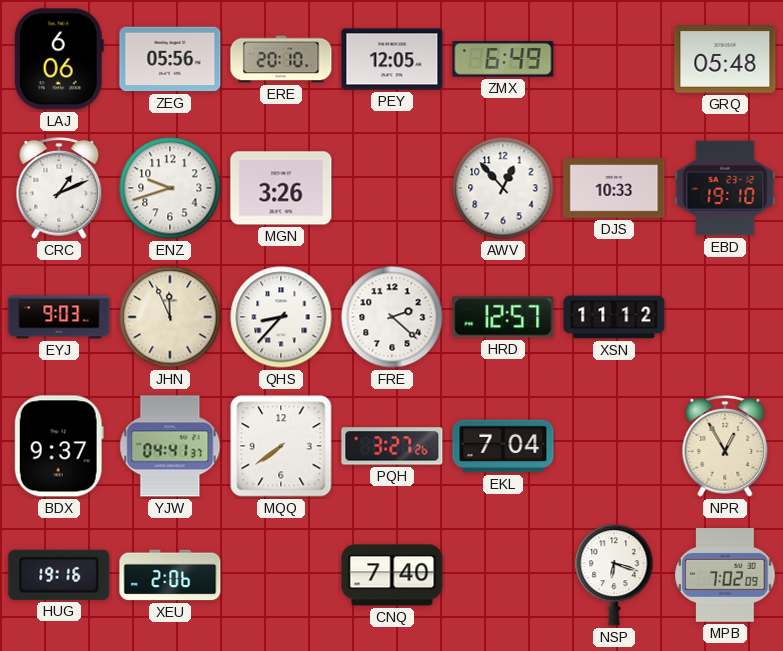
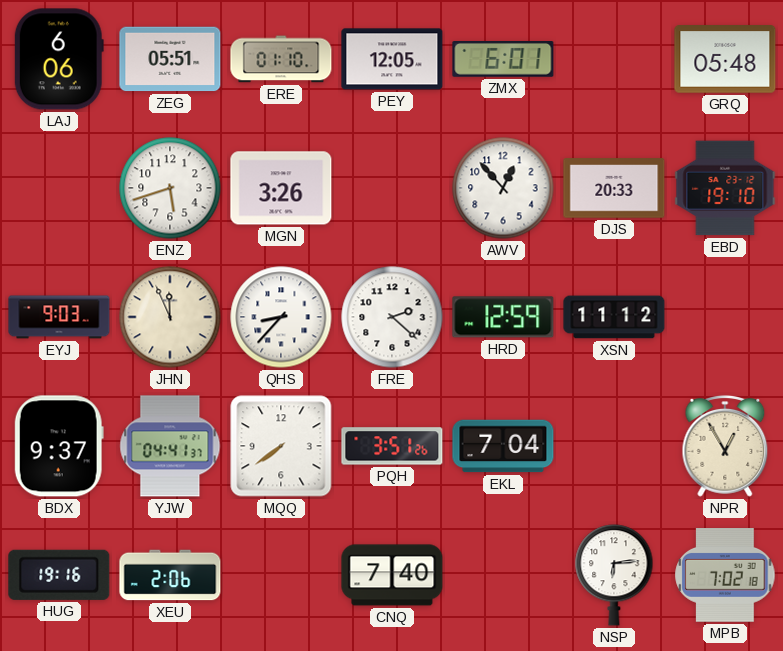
ZEG: 05:56 -> 05:51 (170, 59)
ERE: 20:10 -> 01:10 (281, 59)
ZMX: 6:49 -> 6:01 (503, 60)
CRC: 1:11 -> none (59, 189)
ENZ: 9:42 -> 5:42 (170, 188)
DJS: 10:33 -> 20:33 (614, 188)
HRD: 12:57 -> 12:59 (503, 317)
PQH: 3:27 -> 3:51 (392, 446)
NSP: 6:18 -> 6:14 (614, 575)
MPB: 7:02:09 -> 7:02:18 (725, 576)
